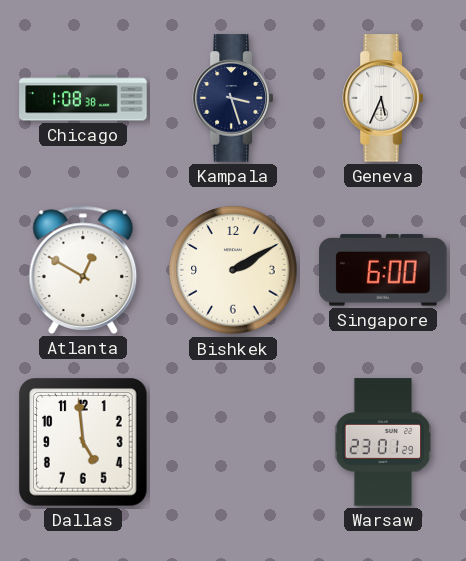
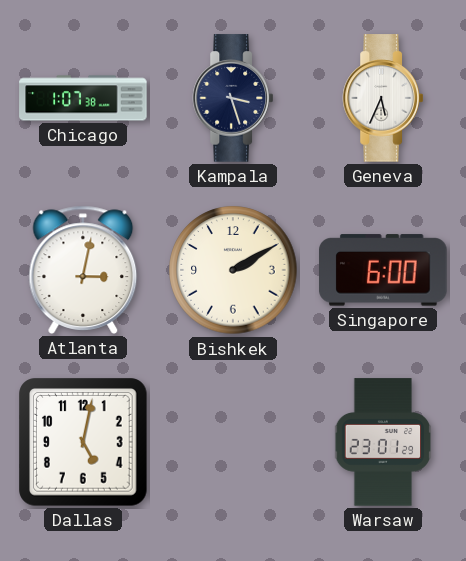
Chicago: 1:08 -> 1:07 (83, 98)
Atlanta: 12:50 -> 3:02 (83, 270)
Dallas: 4:59 -> 5:02 (83, 442)
